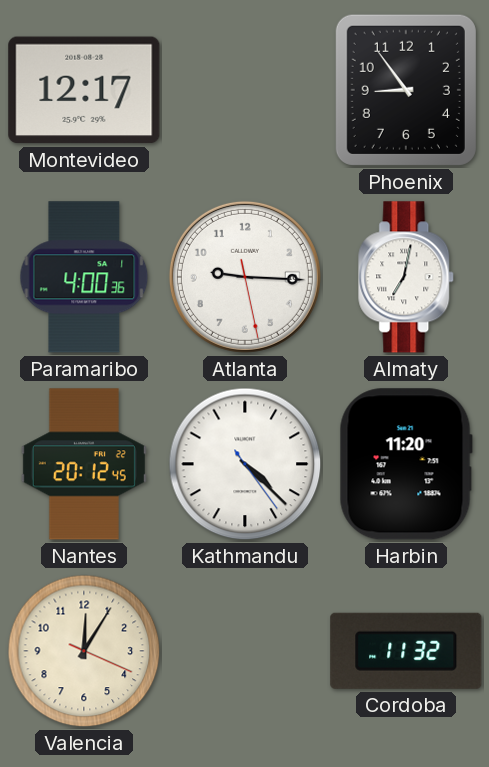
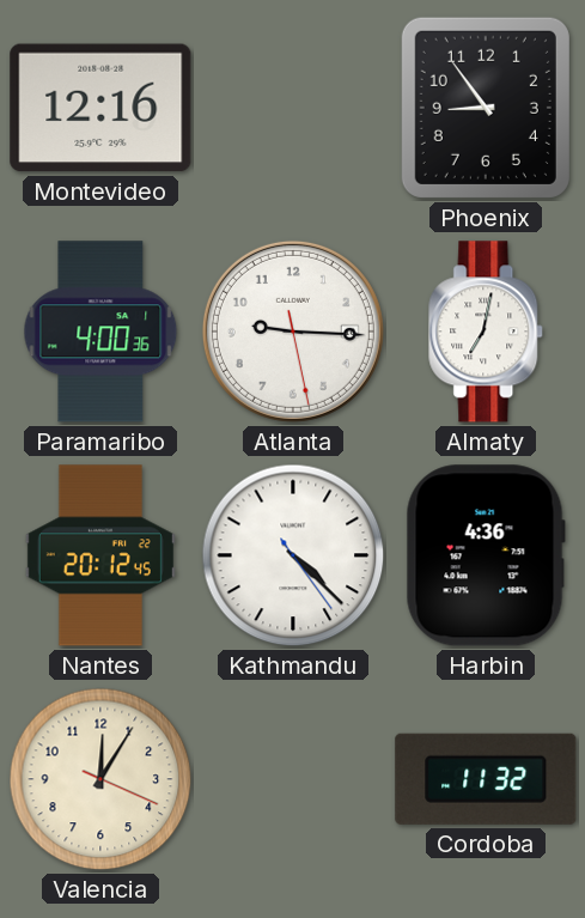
Montevideo: 12:17 -> 12:16 (100, 108)
Harbin: 11:20 -> 4:36 (486, 555)
